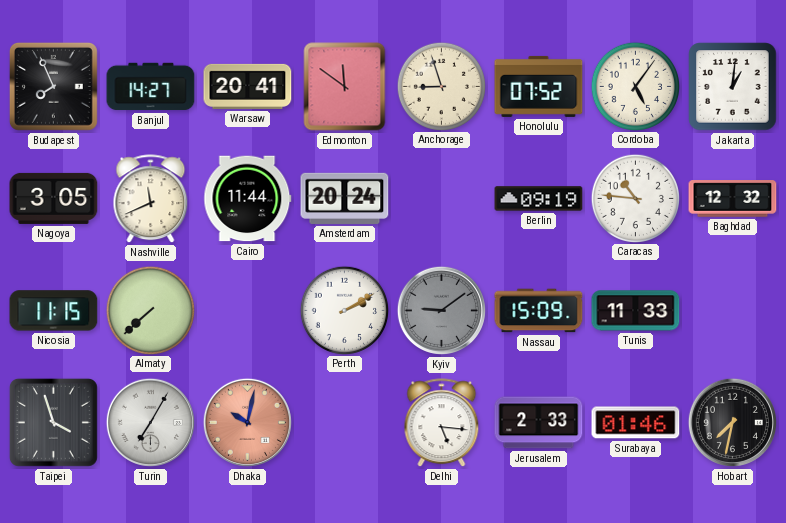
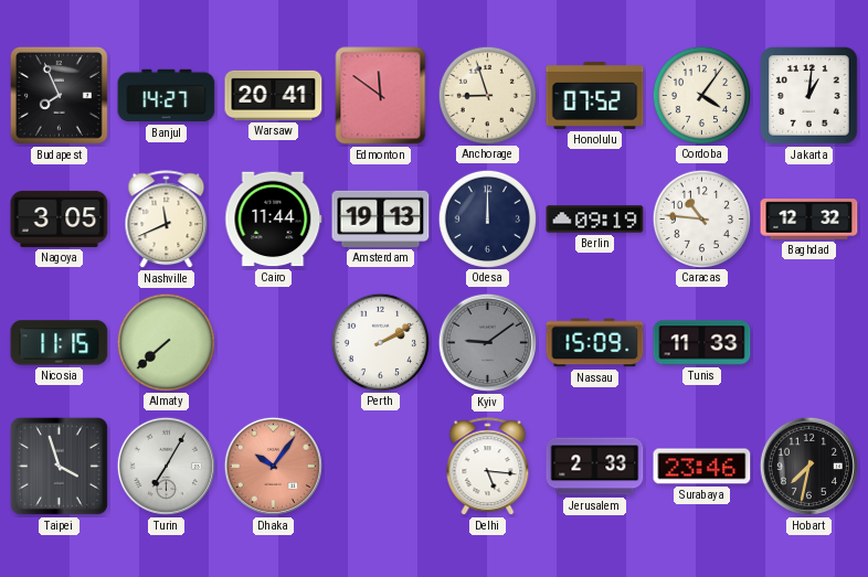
Cordoba: 5:06 -> 4:06 (701, 95)
Amsterdam: 20:24 -> 19:13 (381, 218)
Odesa: none -> 12:00 (487, 218)
Dhaka: 10:02 -> 10:06 (273, 466)
Surabaya: 01:46 -> 23:46 (702, 467)
